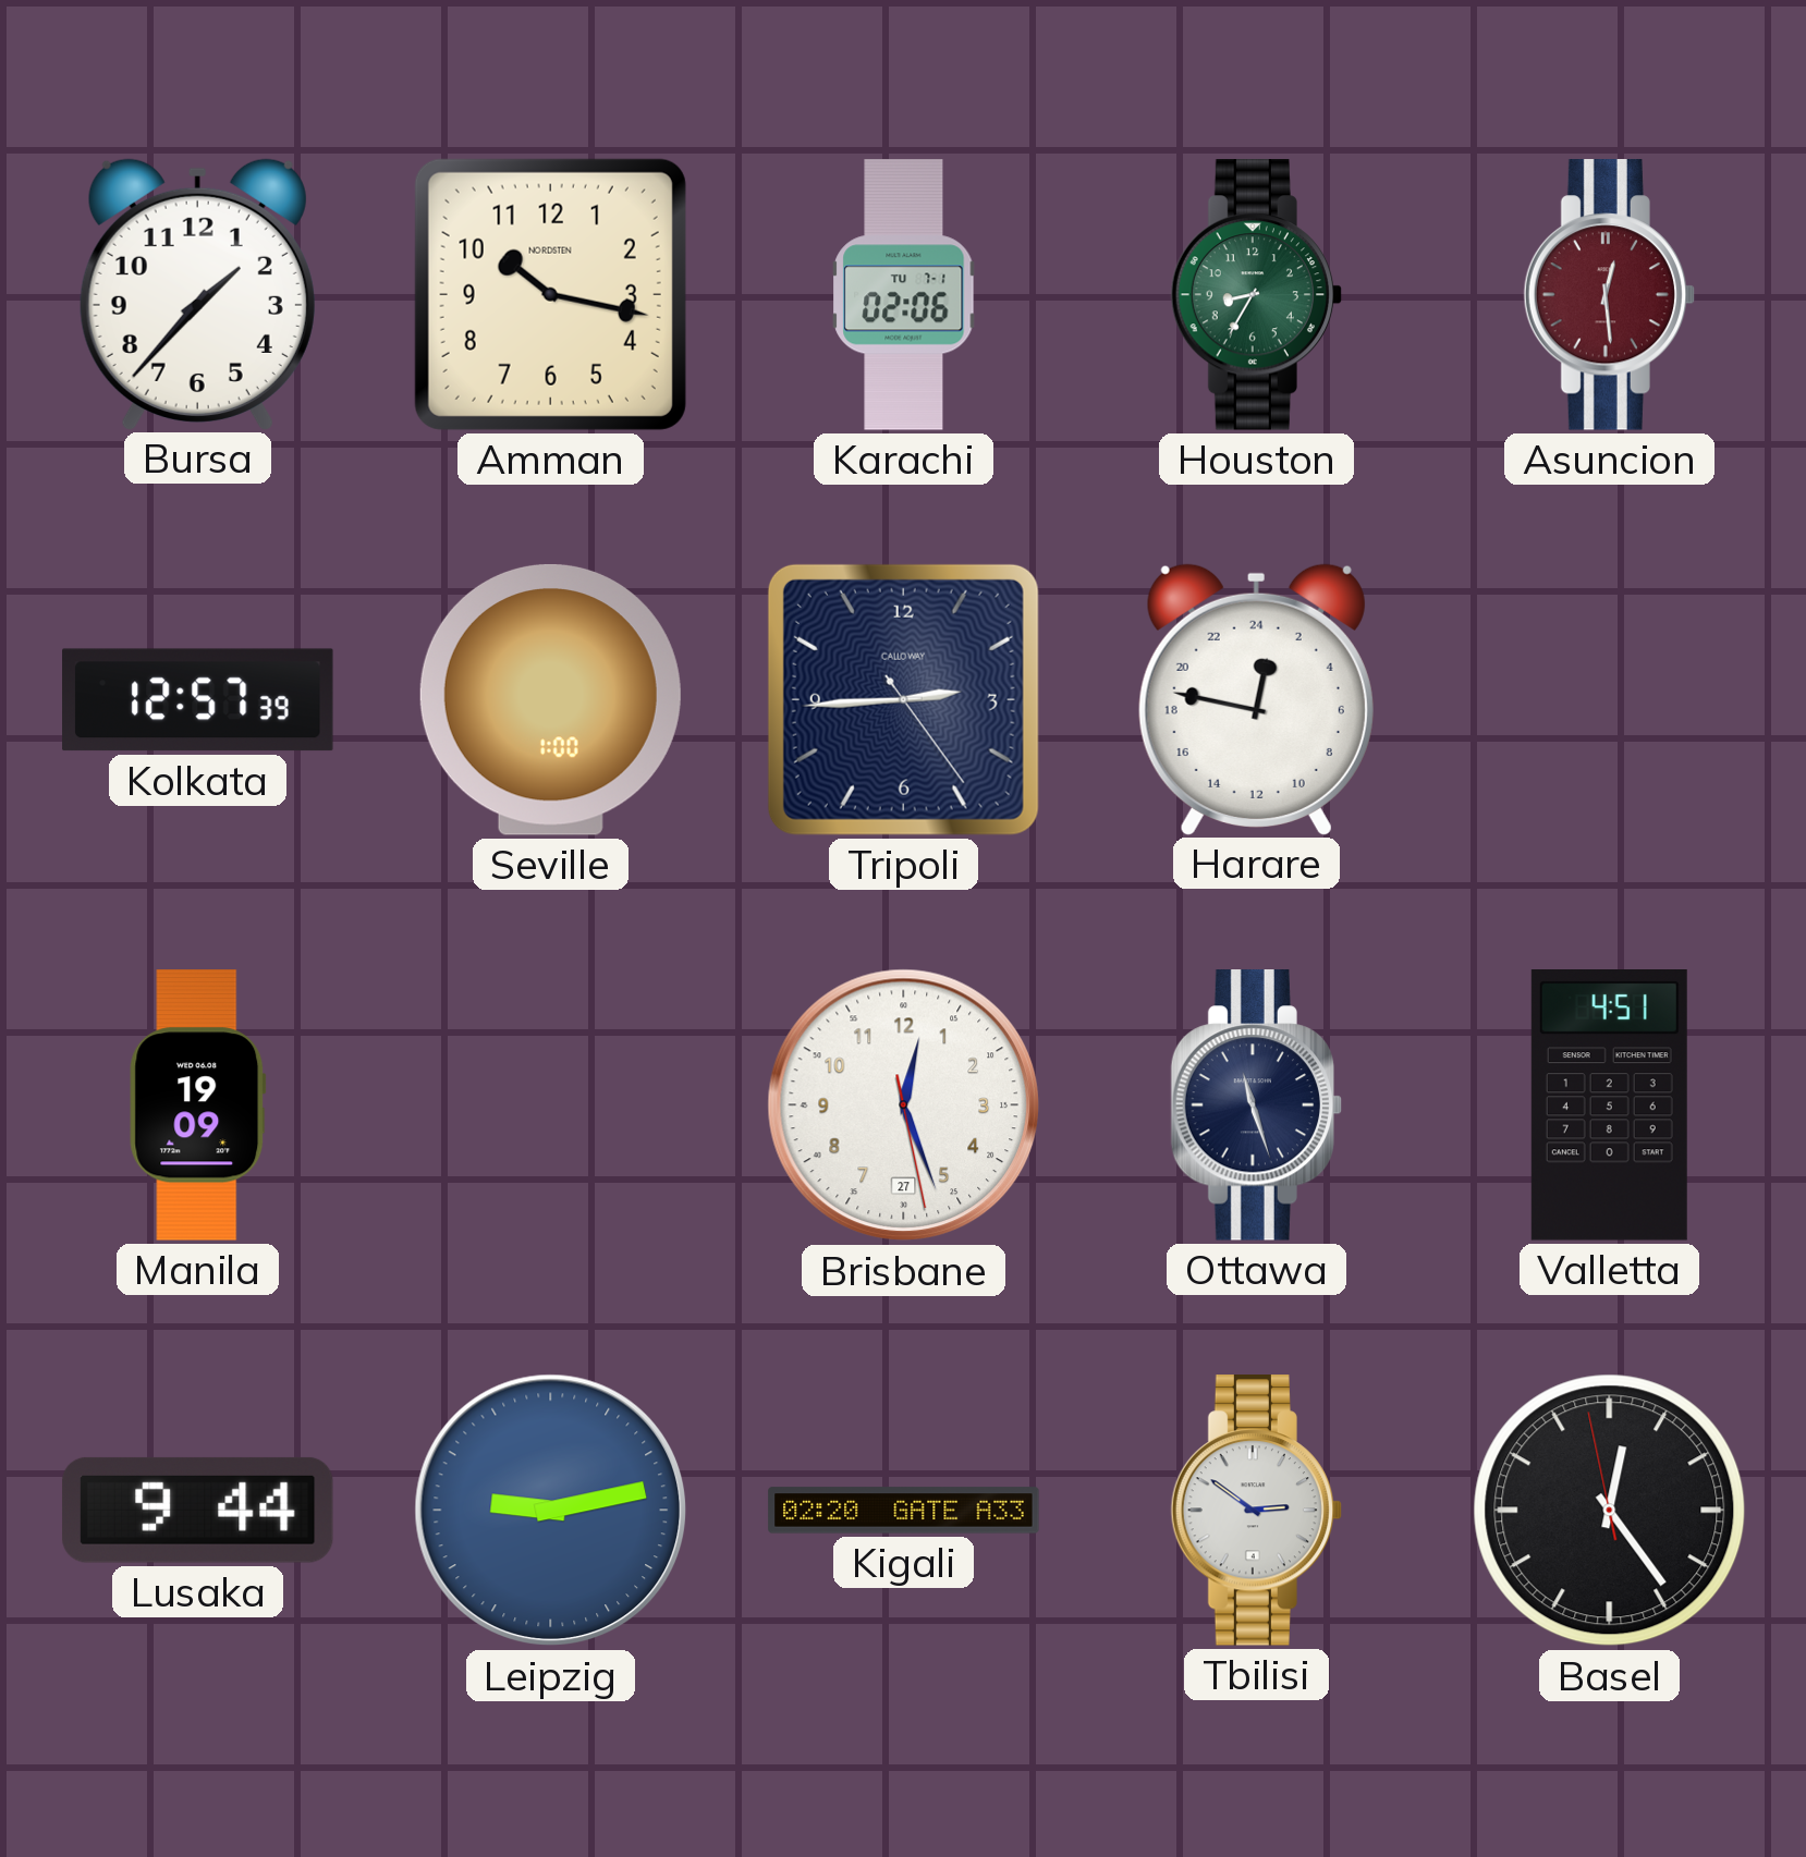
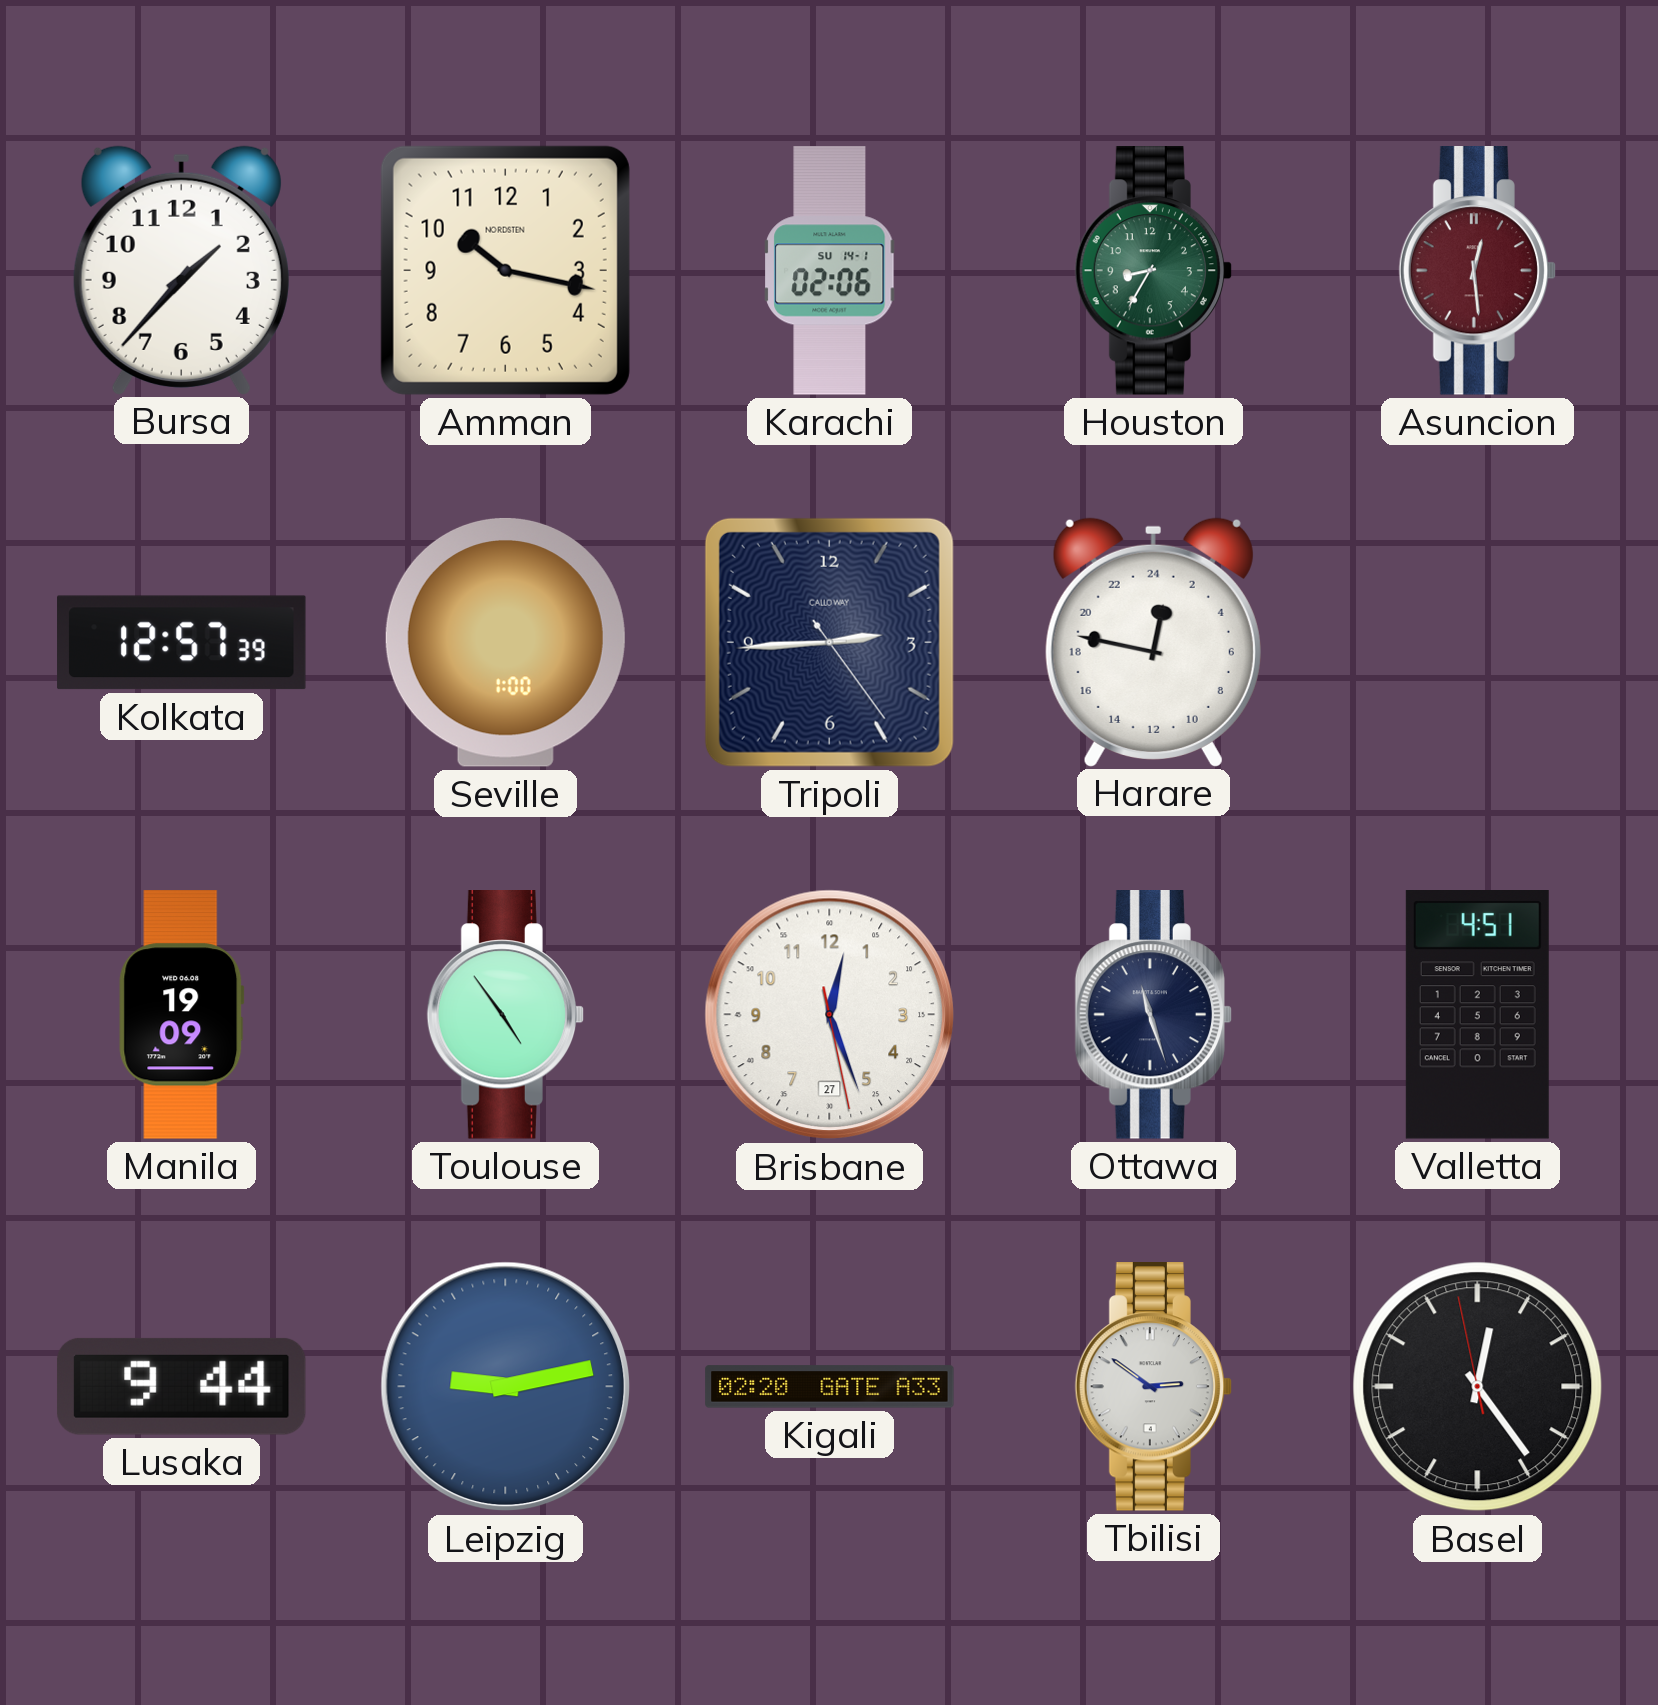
Karachi date: TU 7-1 -> SU 14-1 (830, 271)
Toulouse: none -> 4:54 (506, 1015)
